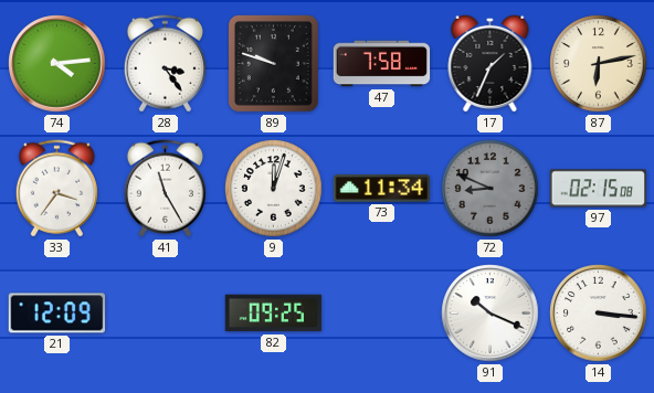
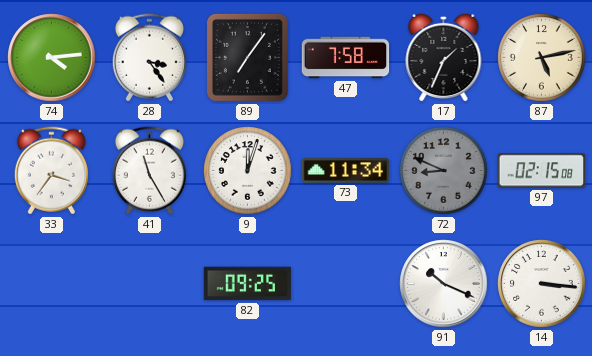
89: 9:48 -> 7:06 (247, 57)
87: 6:13 -> 5:13 (542, 58)
21: 12:09 -> none (57, 314)
